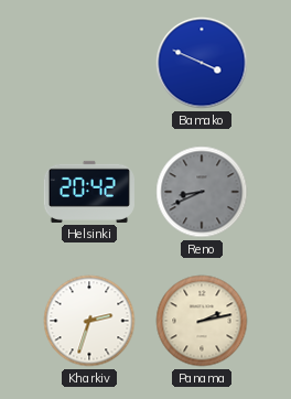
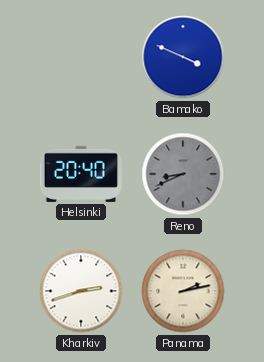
Helsinki: 20:42 -> 20:40 (81, 174)
Kharkiv: 2:33 -> 2:42 (81, 291)
